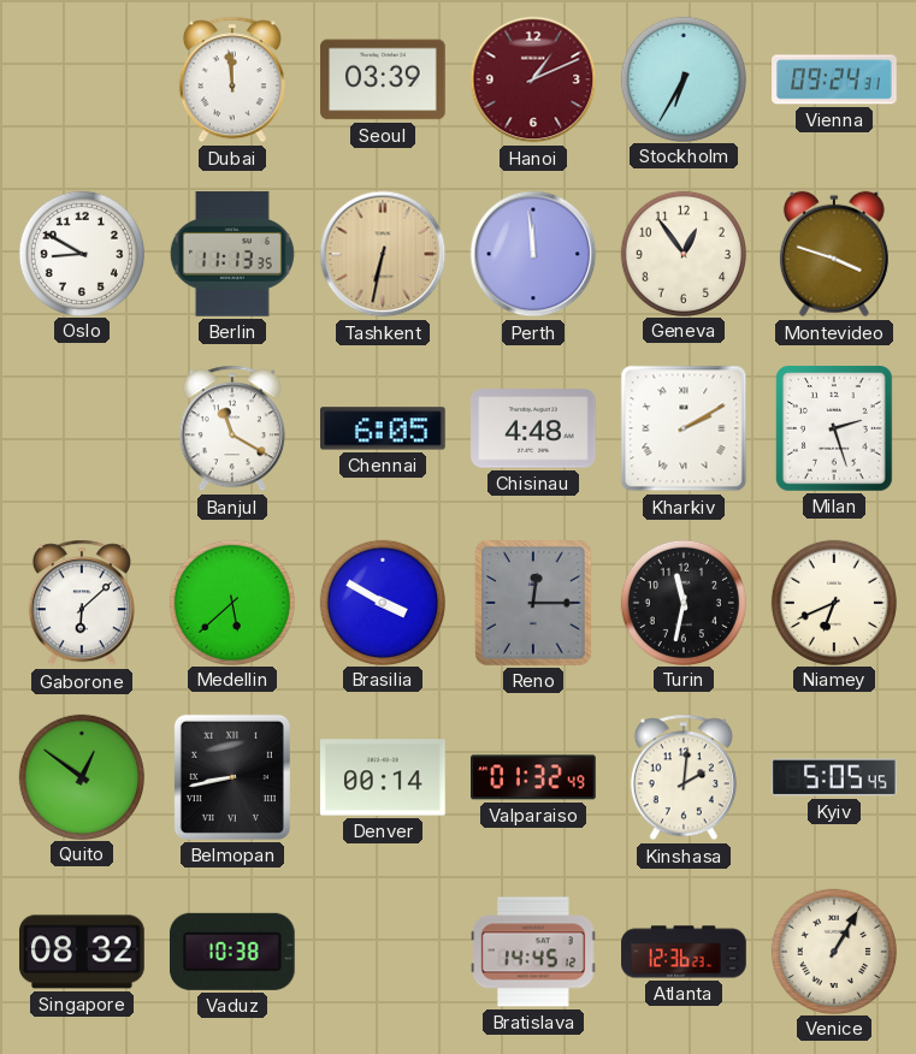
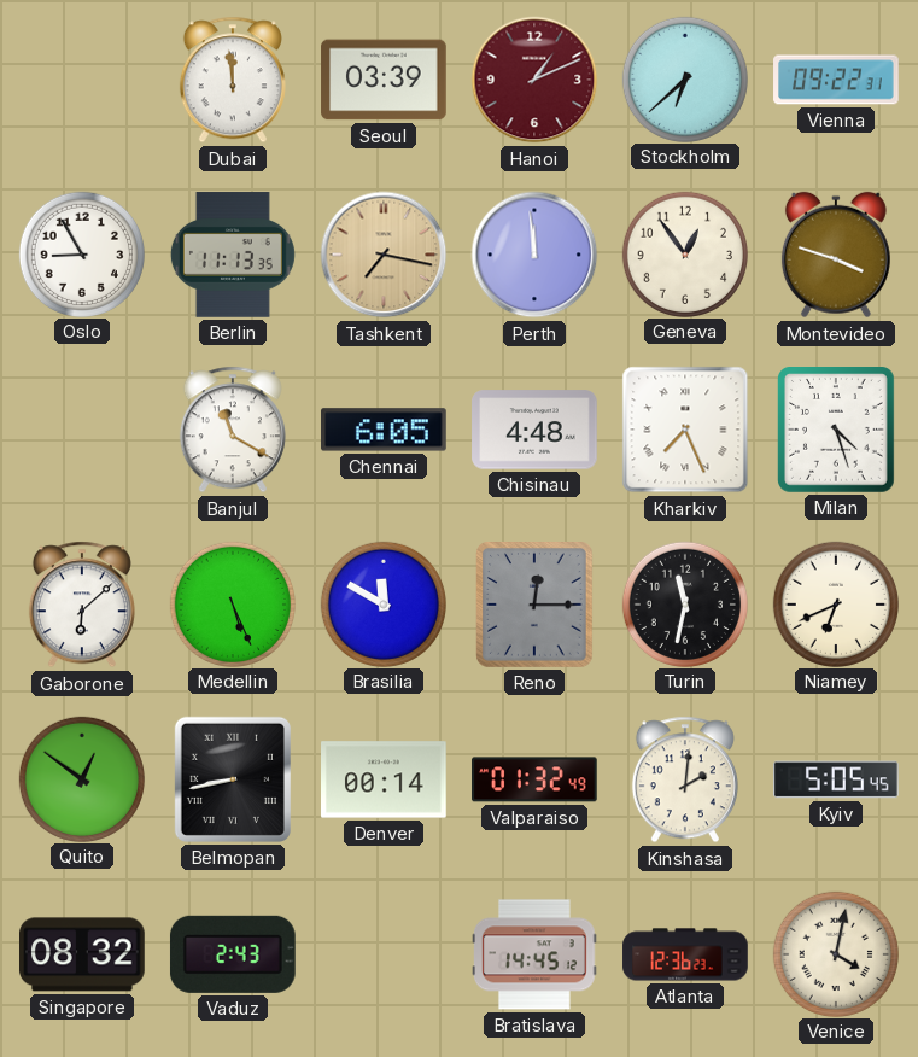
Stockholm: 6:35 -> 6:38 (684, 78)
Vienna: 09:24 -> 09:22 (836, 80)
Oslo: 8:50 -> 8:55 (81, 253)
Tashkent: 6:32 -> 7:17 (384, 255)
Kharkiv: 2:10 -> 7:26 (685, 430)
Milan: 2:27 -> 4:27 (837, 431)
Medellin: 5:38 -> 5:26 (232, 603)
Brasilia: 3:50 -> 11:50 (382, 603)
Vaduz: 10:38 -> 2:43 (233, 954)
Venice: 1:05 -> 4:02 (835, 953)
